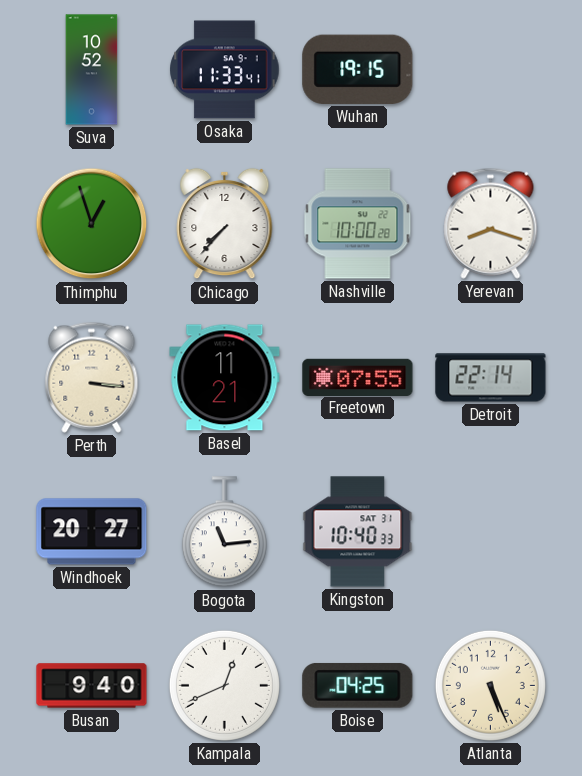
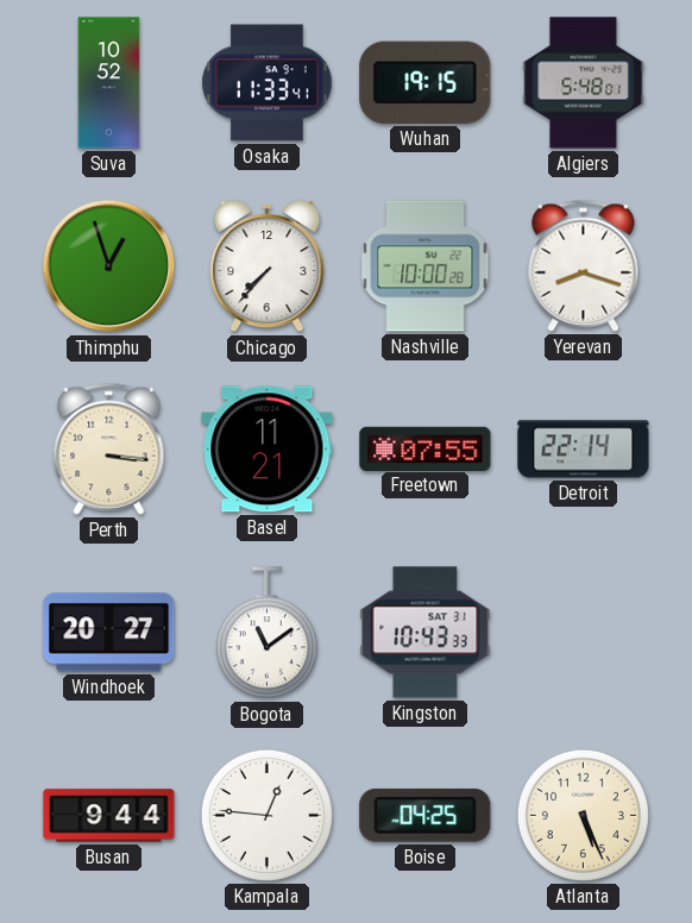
Algiers: none -> 5:48 (584, 83)
Bogota: 11:14 -> 11:09 (266, 633)
Kingston: 10:40 -> 10:43 (426, 633)
Busan: 9:40 -> 9:44 (109, 816)
Kampala: 12:41 -> 12:46 (266, 815)
